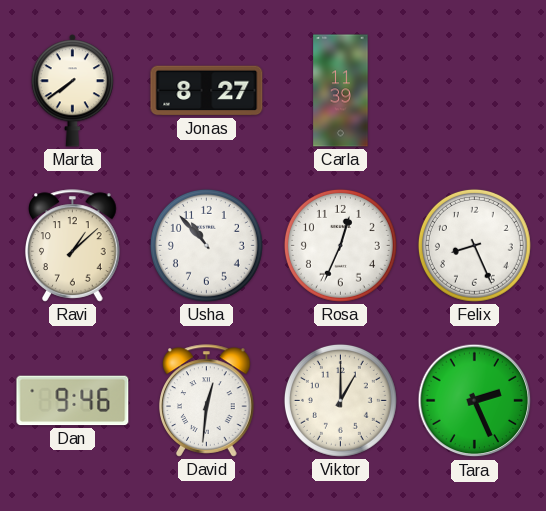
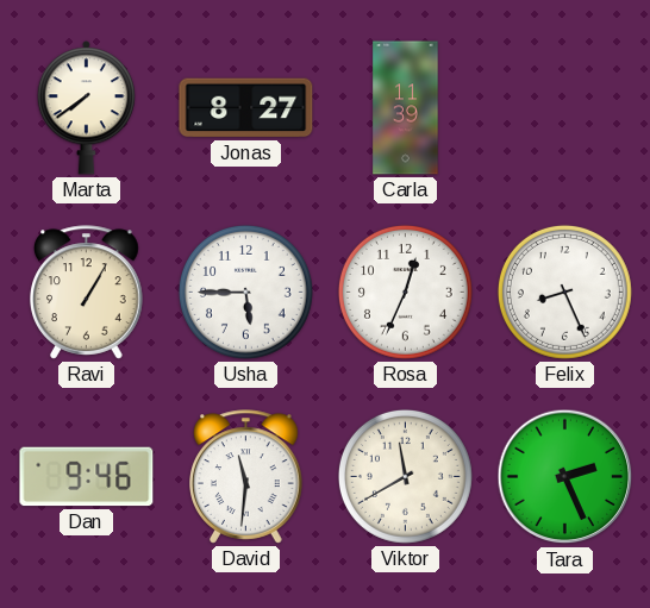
Ravi: 1:08 -> 1:05 (87, 293)
Usha: 10:53 -> 5:45 (245, 292)
David: 12:31 -> 11:31 (246, 477)
Viktor: 1:00 -> 11:40 (405, 476)
